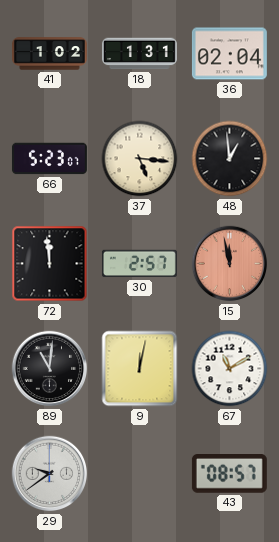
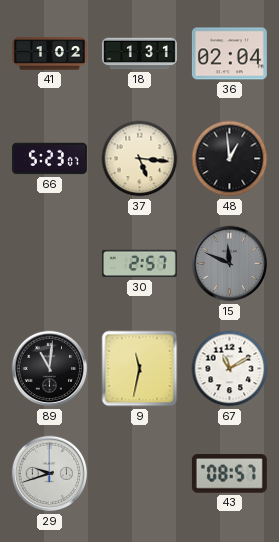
72: 11:59 -> none (50, 264)
15: 11:58 -> 11:49 (230, 264)
15 dial: salmon -> grey (230, 264)
9: 12:02 -> 11:32 (140, 369)
29: 9:39 -> 9:42 (50, 474)
